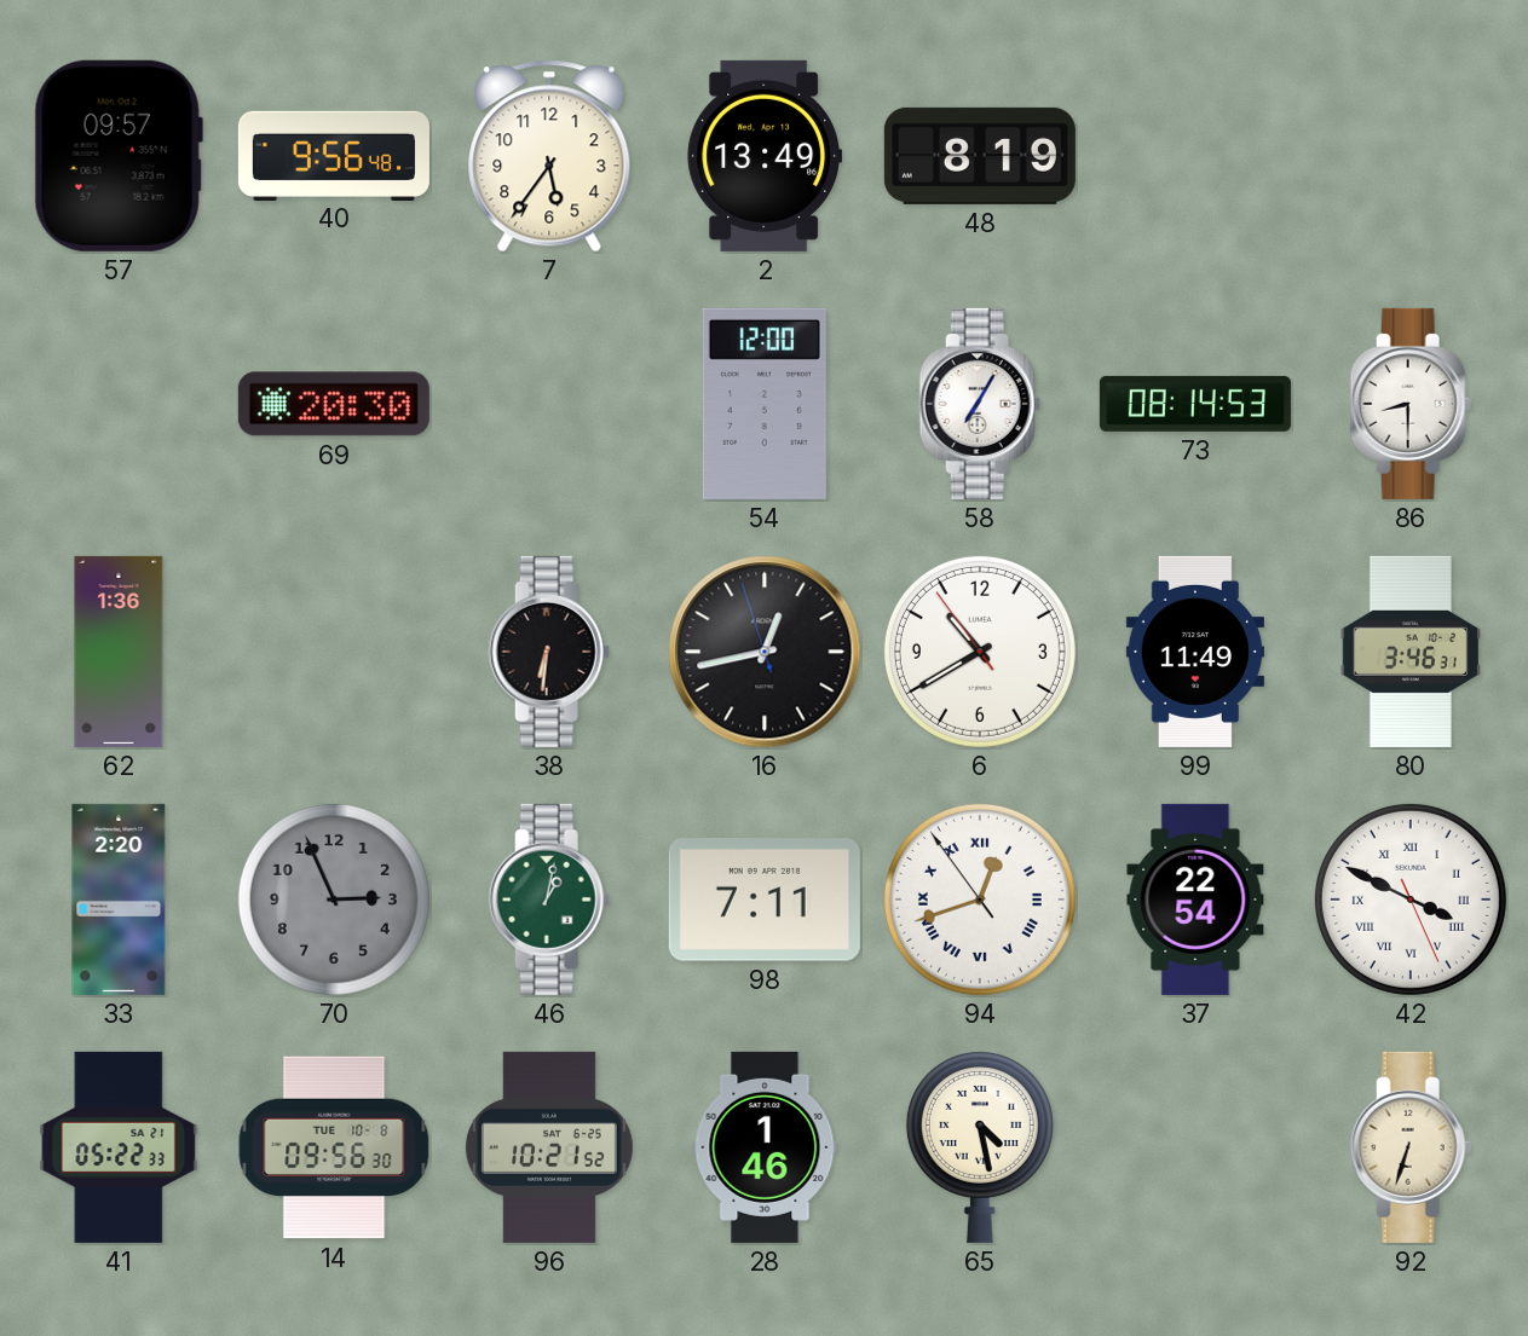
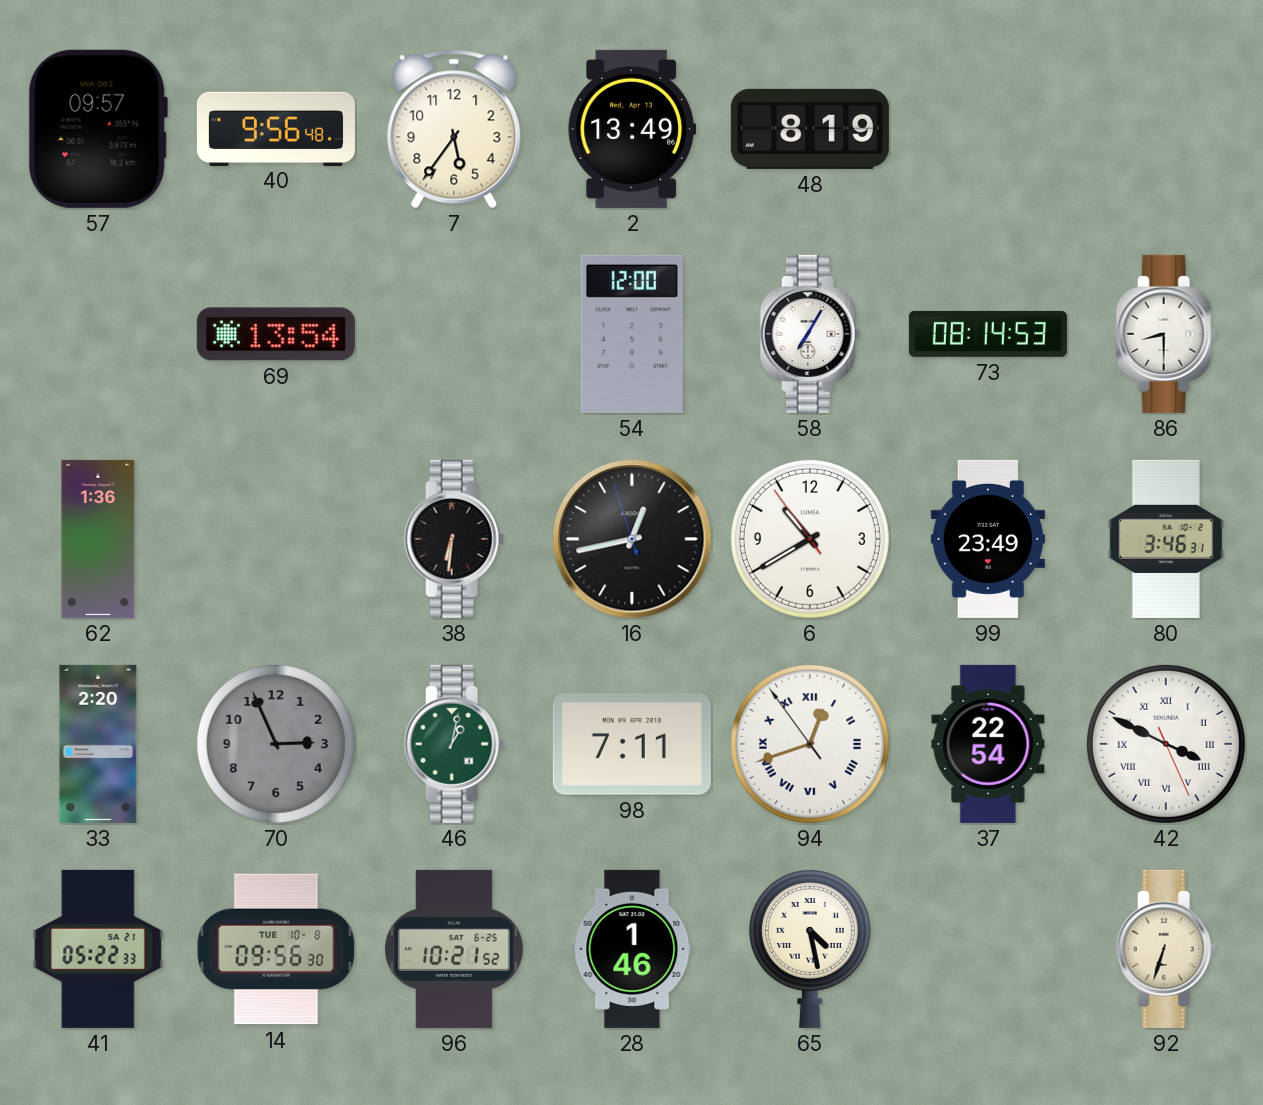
69: 20:30 -> 13:54 (276, 334)
99: 11:49 -> 23:49 (988, 539)
